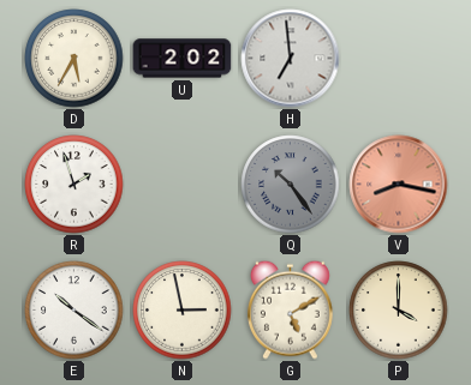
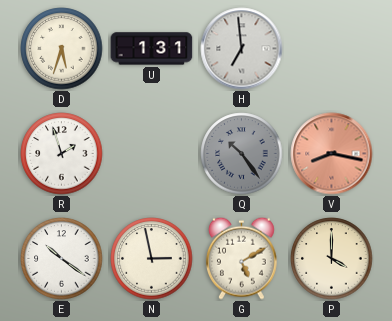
D: 5:35 -> 5:33 (62, 49)
U: 2:02 -> 1:31 (152, 49)
